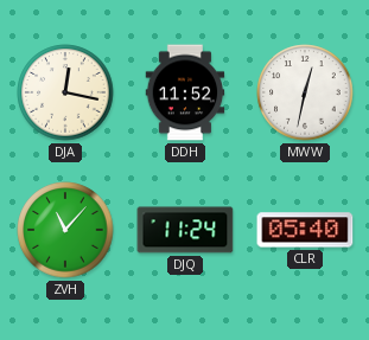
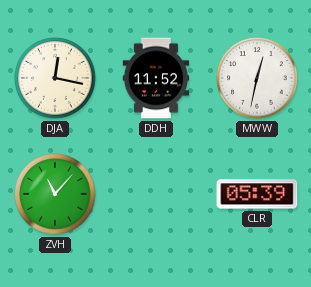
DJQ: 11:24 -> none (185, 230)
CLR: 05:40 -> 05:39 (257, 194)
